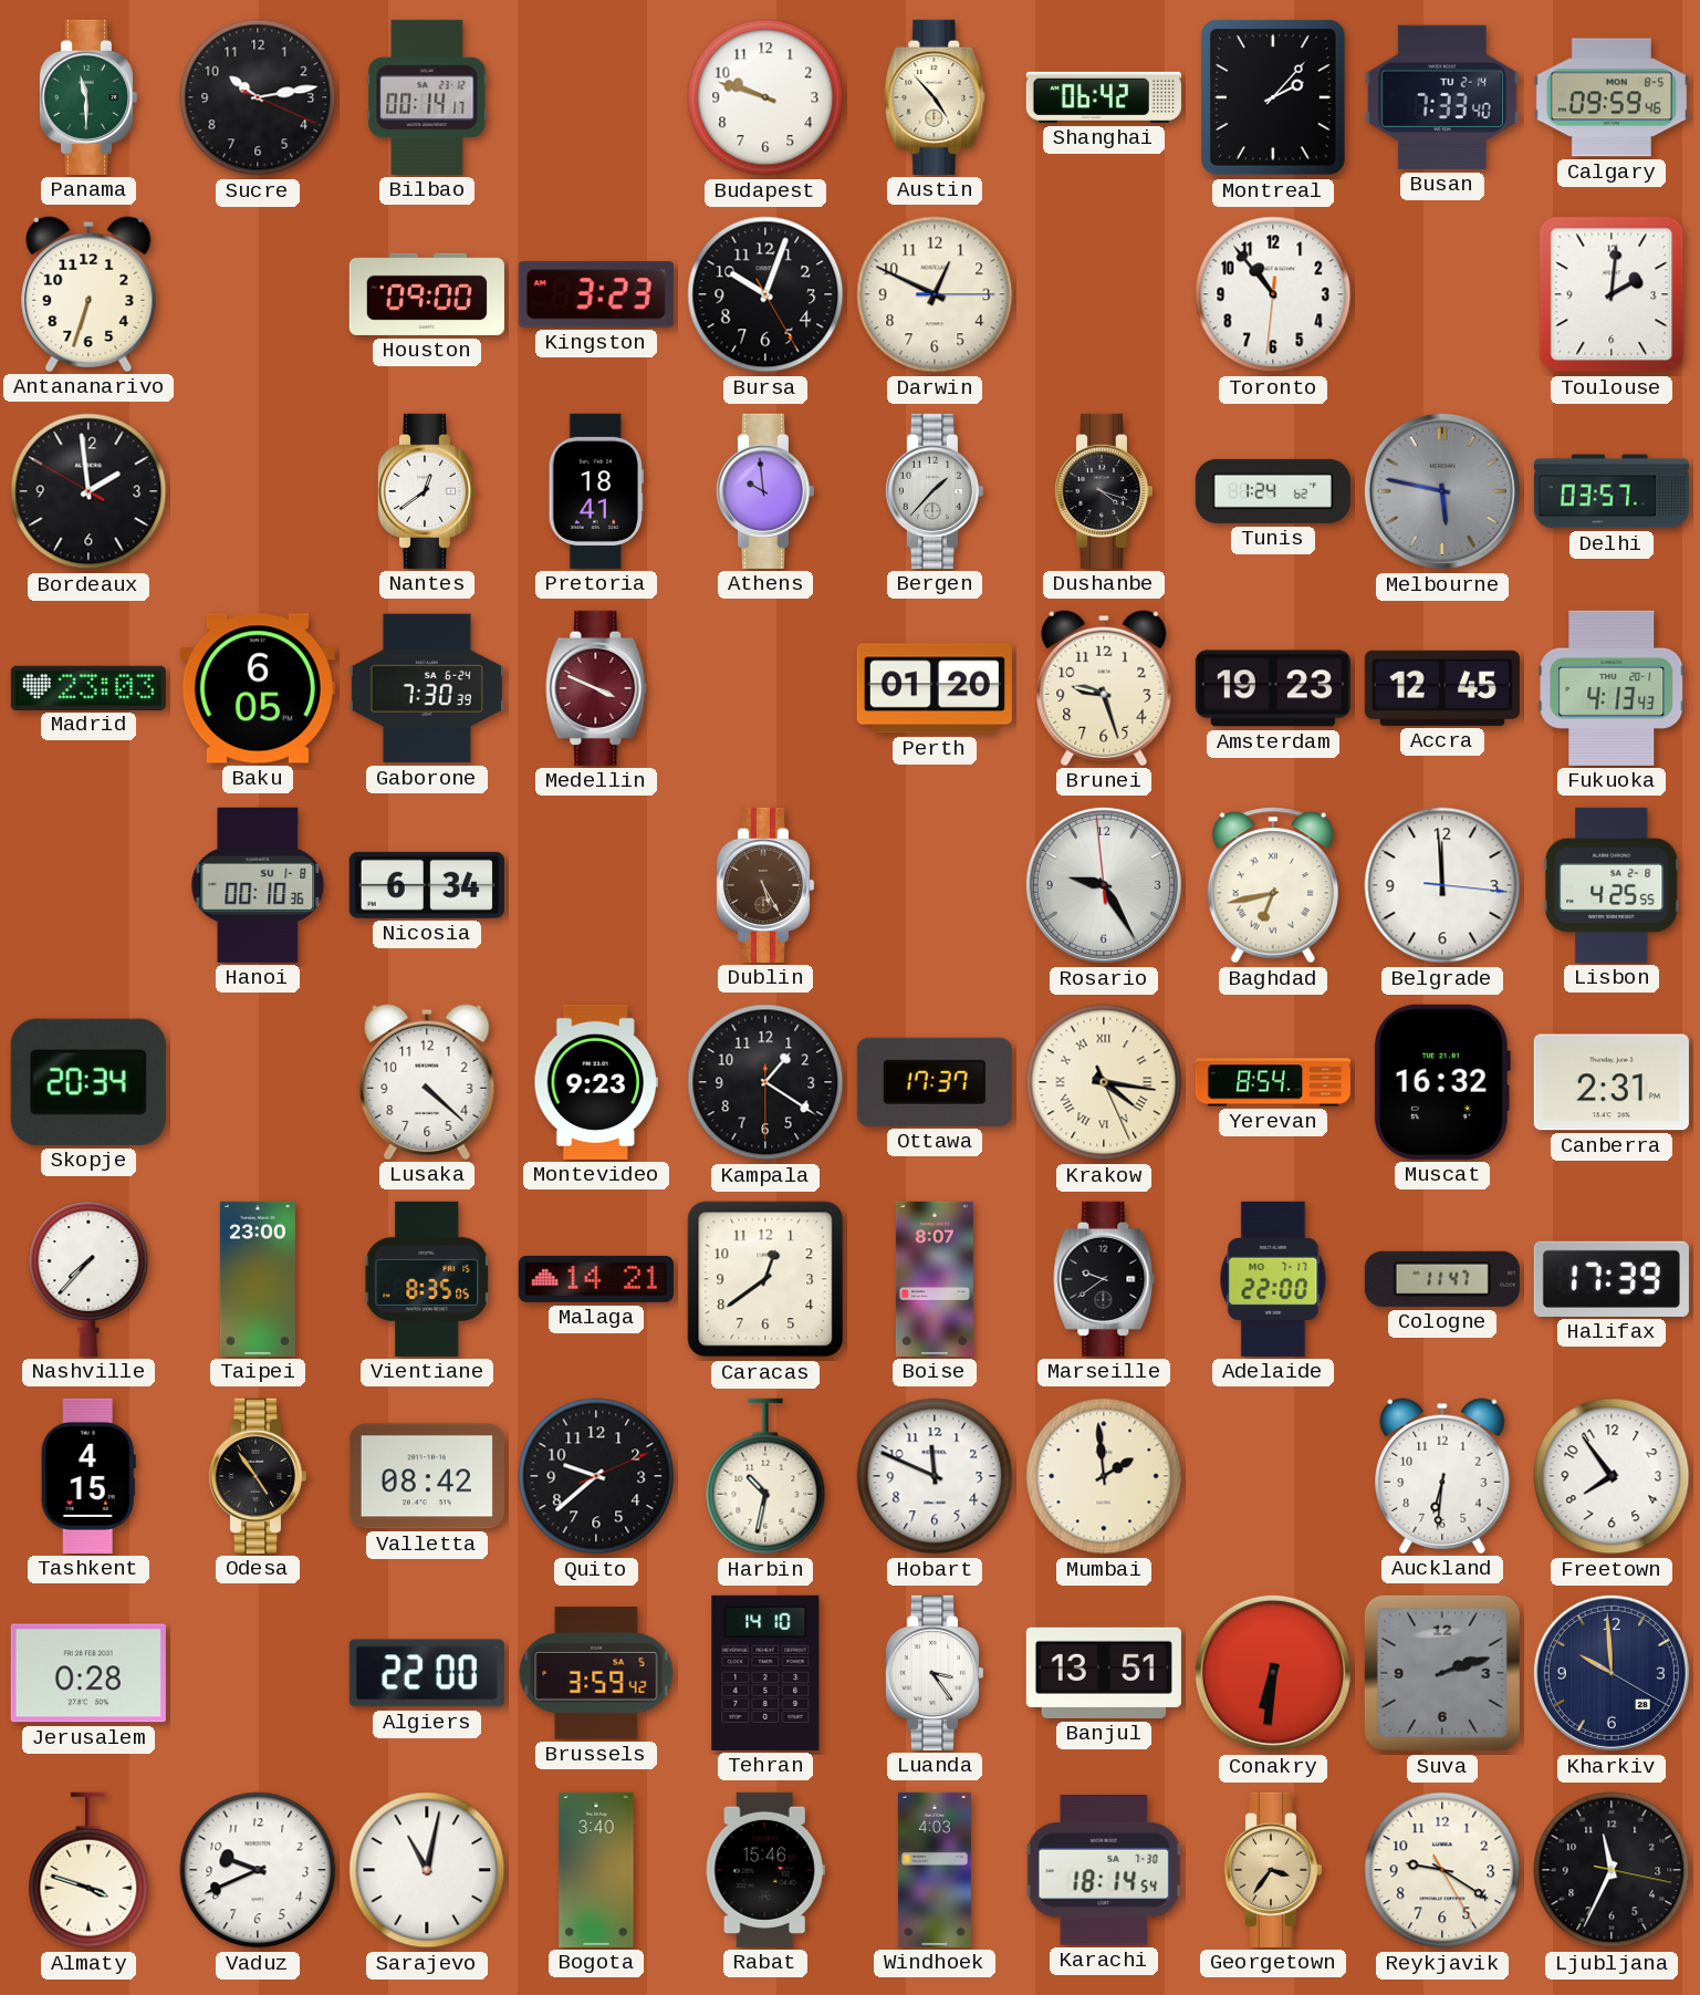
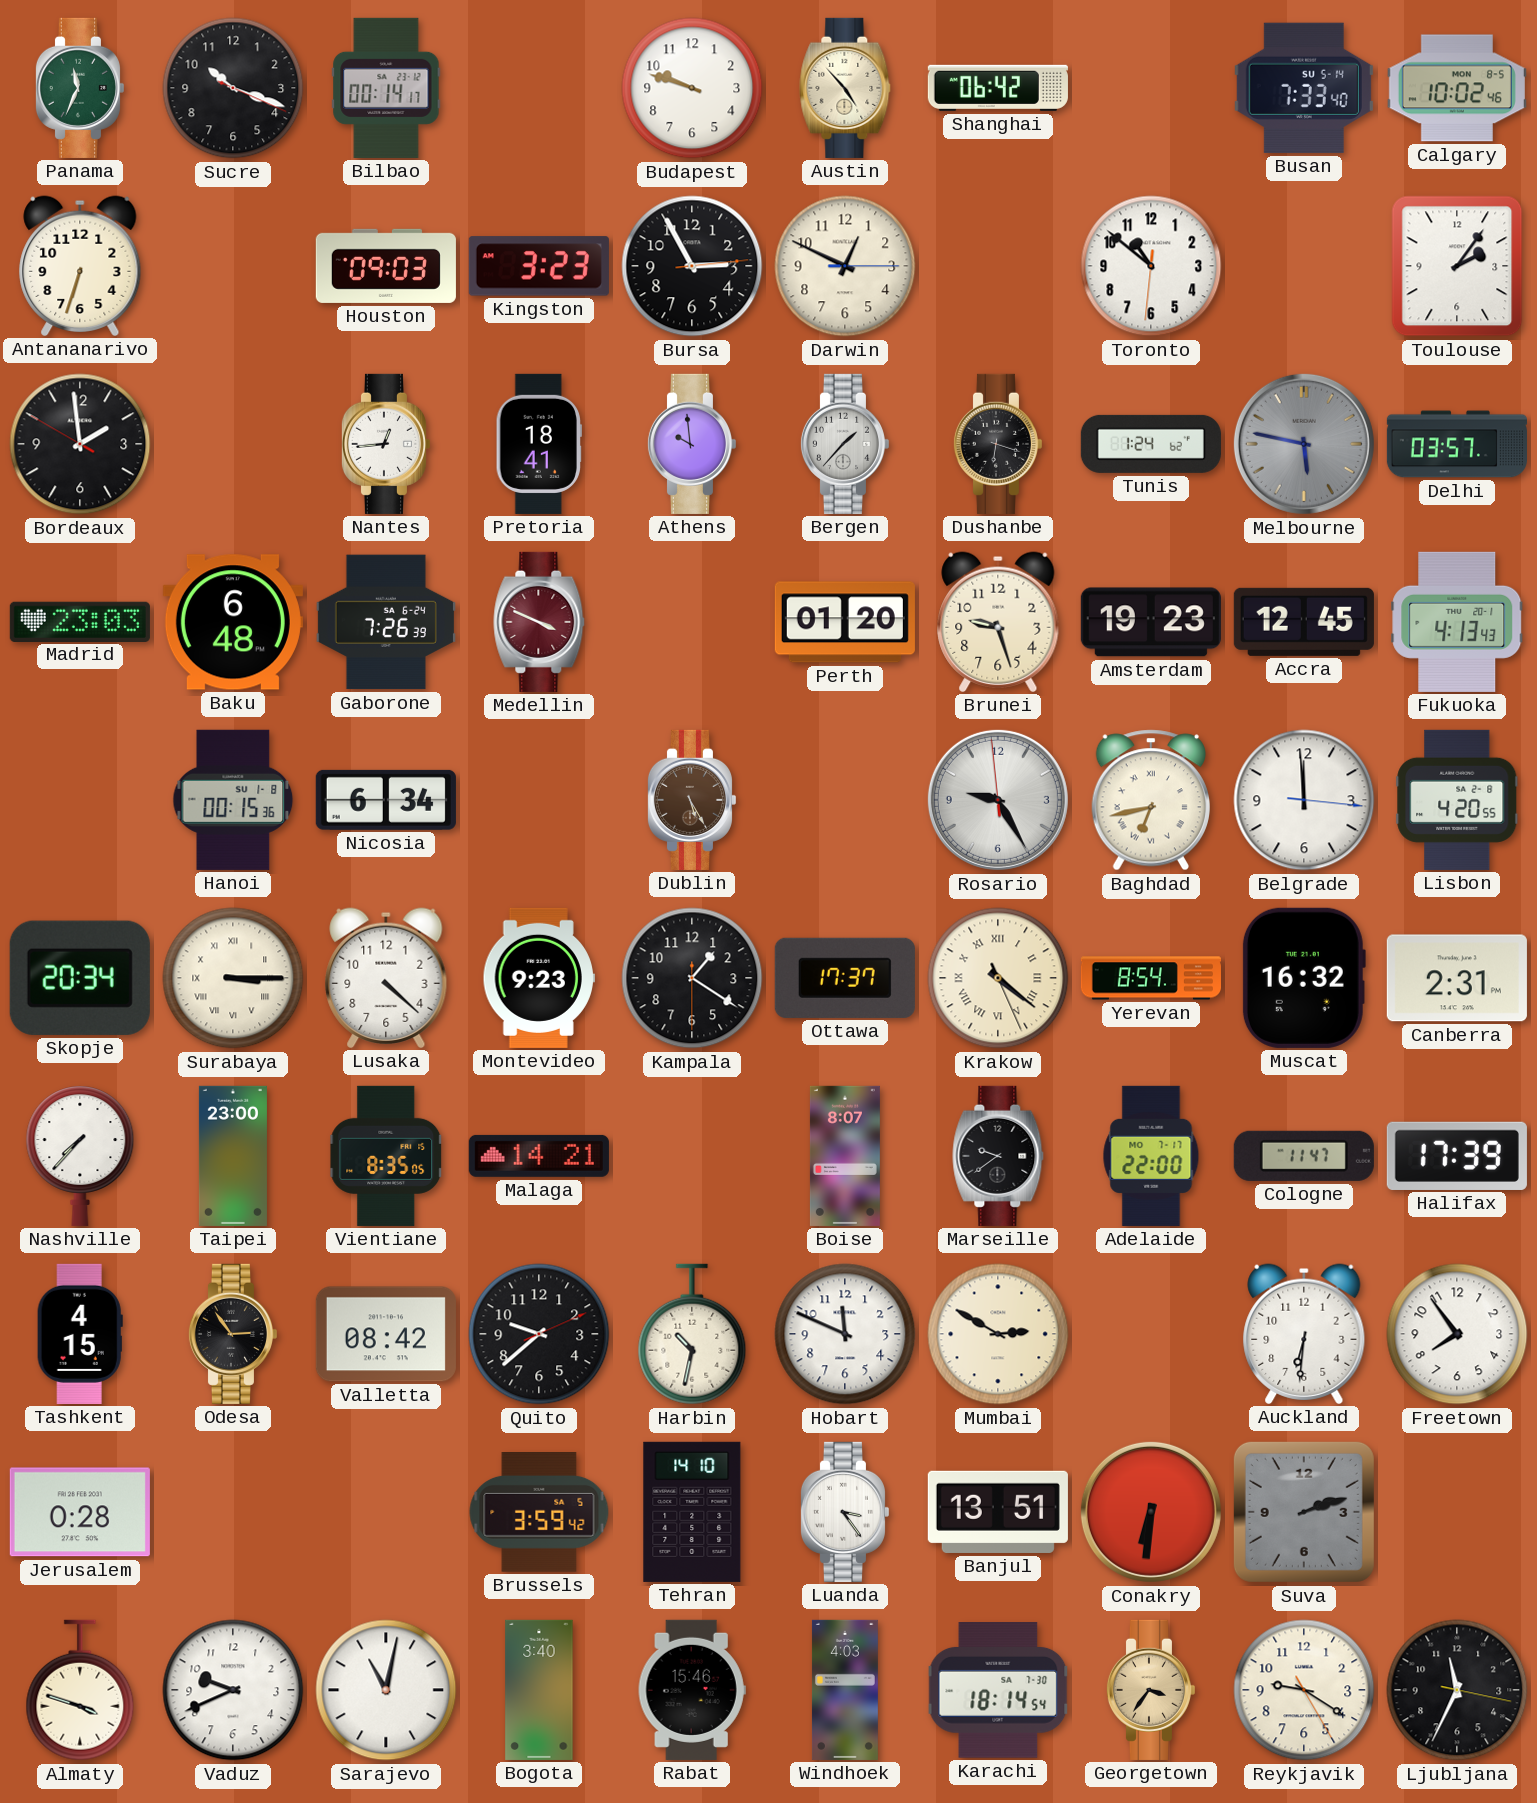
Panama: 11:30 -> 11:34 (79, 88)
Sucre: 10:13 -> 10:18 (233, 88)
Montreal: 2:07 -> none (1273, 97)
Busan date: TU 2-14 -> SU 5-14 (1304, 88)
Calgary: 09:59 -> 10:02 (1457, 88)
Houston: 09:00 -> 09:03 (386, 266)
Bursa: 10:03 -> 2:55 (692, 266)
Toronto: 10:53 -> 10:51 (1151, 266)
Toulouse: 2:01 -> 2:06 (1457, 266)
Nantes: 12:39 -> 12:44 (385, 444)
Dushanbe: 4:18 -> 6:18 (997, 444)
Baku: 6:05 -> 6:48 (233, 622)
Gaborone: 7:30 -> 7:26 (386, 622)
Hanoi: 00:10 -> 00:15 (233, 800)
Lisbon: 4:25 -> 4:20 (1457, 800)
Surabaya: none -> 3:15 (233, 978)
Krakow: 4:16 -> 4:21 (998, 978)
Caracas: 12:39 -> none (765, 1279)
Odesa: 4:54 -> 2:54 (232, 1334)
Mumbai: 1:59 -> 2:50 (998, 1334)
Algiers: 22:00 -> none (427, 1673)
Kharkiv: 9:59 -> none (1612, 1673)
